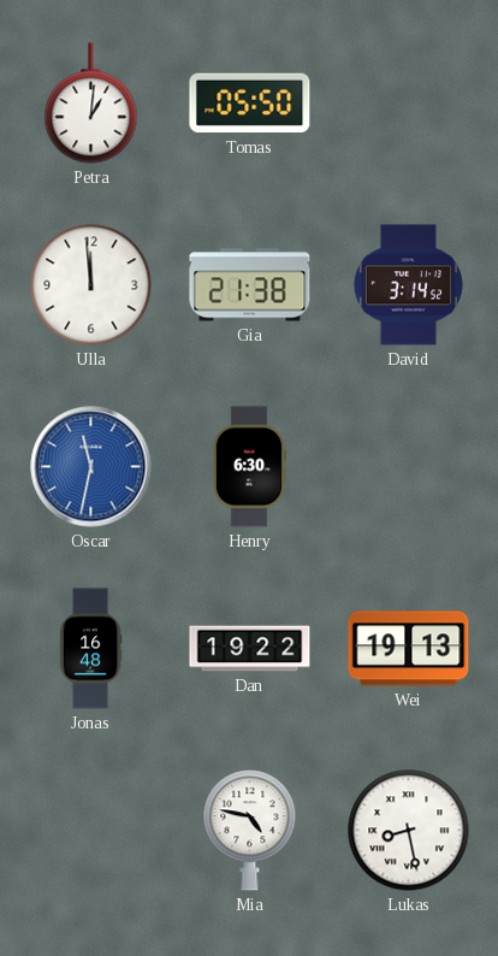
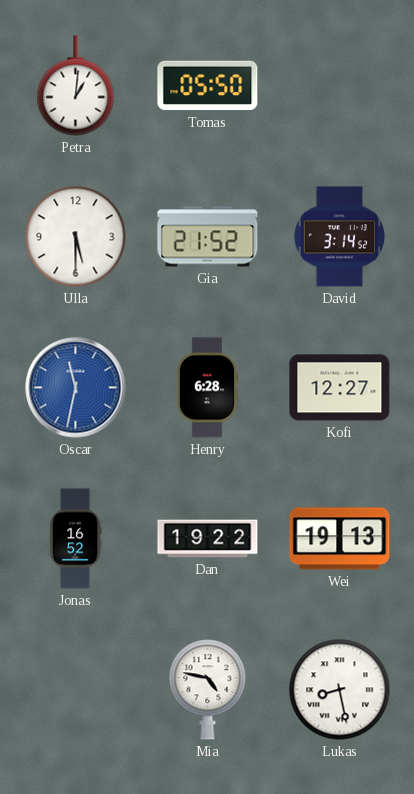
Ulla: 11:59 -> 5:30 (76, 237)
Gia: 21:38 -> 21:52 (208, 237)
Henry: 6:30 -> 6:28 (207, 388)
Kofi: none -> 12:27 (340, 388)
Jonas: 16:48 -> 16:52 (75, 539)
